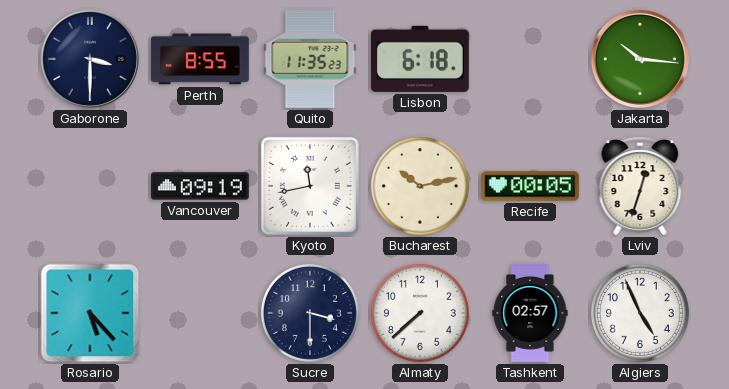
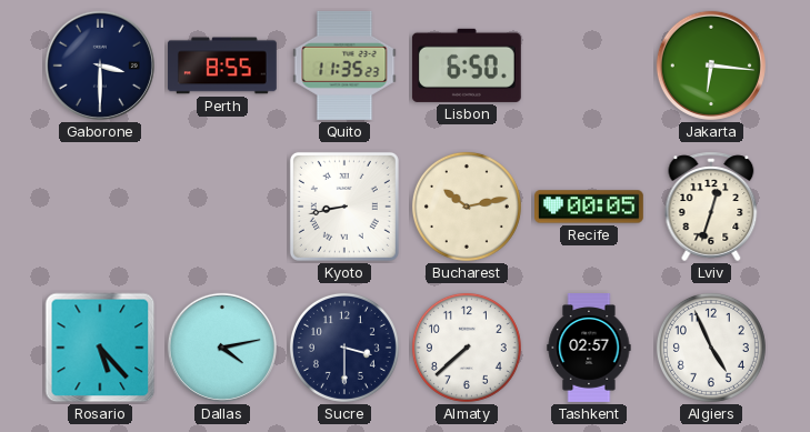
Lisbon: 6:18 -> 6:50 (467, 66)
Jakarta: 10:16 -> 6:16 (711, 66)
Vancouver: 09:19 -> none (201, 186)
Kyoto: 11:43 -> 8:43 (344, 207)
Dallas: none -> 4:13 (222, 348)
